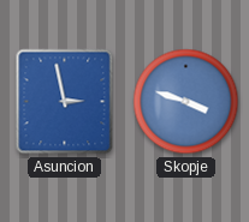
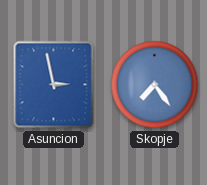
Skopje: 3:48 -> 7:24 (155, 85)
